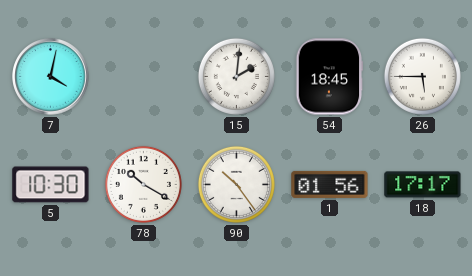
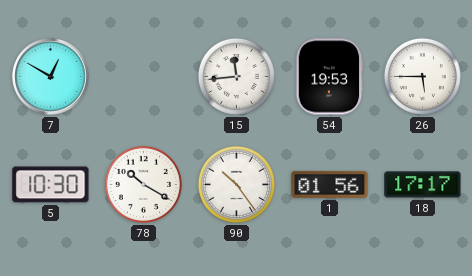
7: 4:02 -> 12:50 (51, 77)
15: 2:01 -> 11:44 (236, 76)
54: 18:45 -> 19:53 (329, 77)
